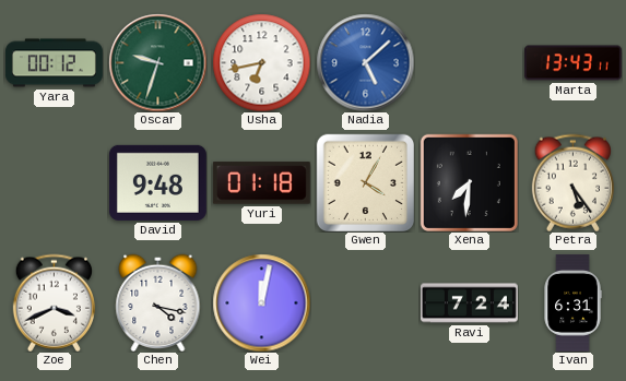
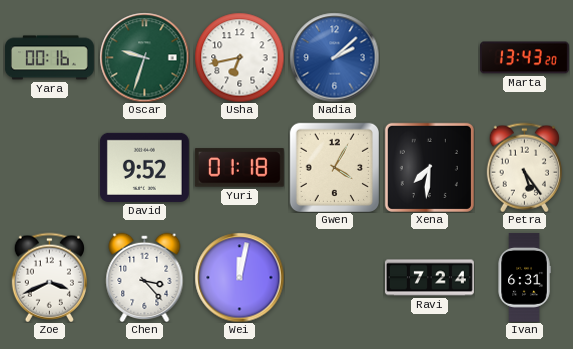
Yara: 00:12 -> 00:16 (49, 58)
Nadia: 5:08 -> 2:08 (334, 57)
Marta: 13:43:11 -> 13:43:20 (524, 58)
David: 9:48 -> 9:52 (144, 167)
Chen: 4:17 -> 3:23 (145, 277)
